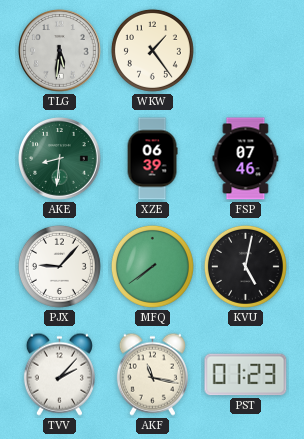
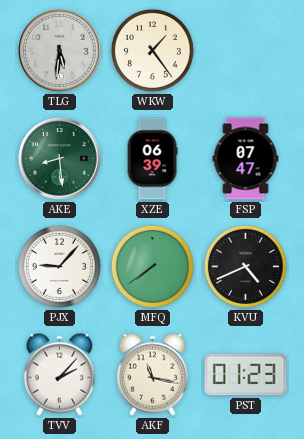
AKE: 8:31 -> 8:29 (60, 159)
FSP: 07:46 -> 07:47 (246, 159)
KVU: 5:02 -> 4:41 (245, 266)
